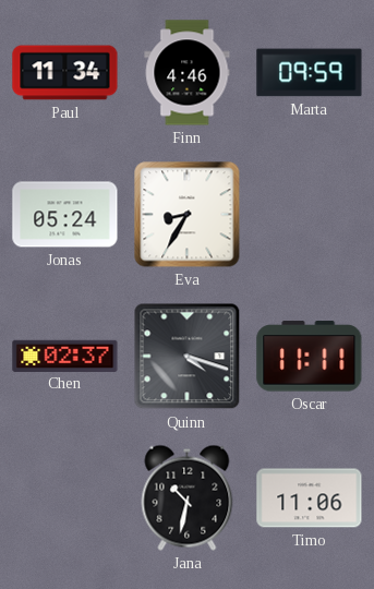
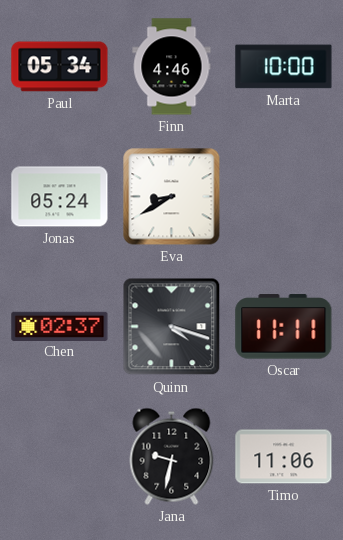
Paul: 11:34 -> 05:34 (60, 67)
Marta: 09:59 -> 10:00 (284, 67)
Eva: 8:35 -> 8:40 (172, 197)
Jana: 10:32 -> 9:32 (172, 456)
